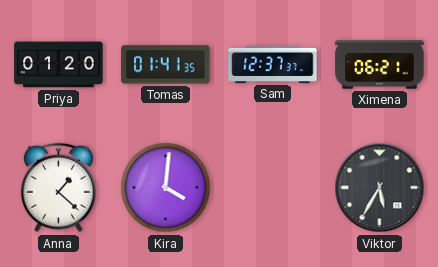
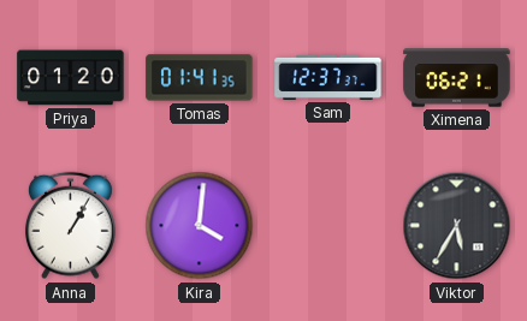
Anna: 1:22 -> 1:05 (70, 226)
